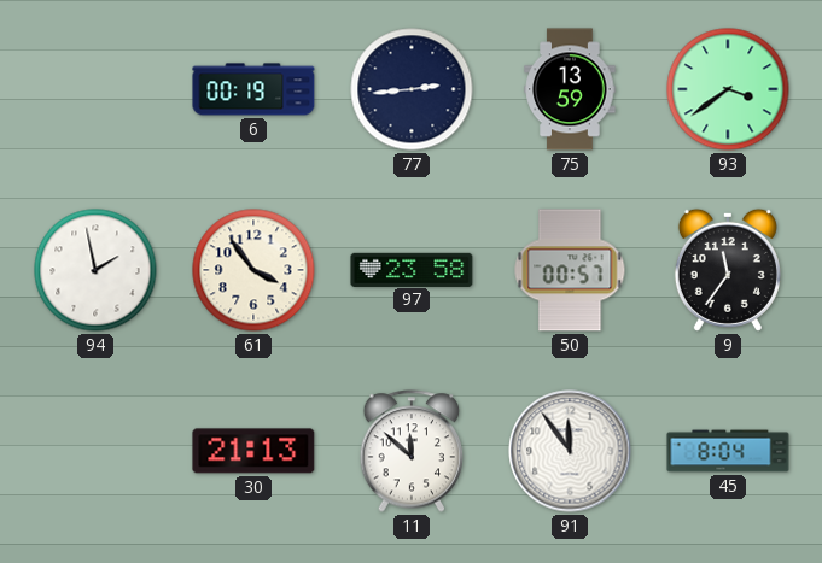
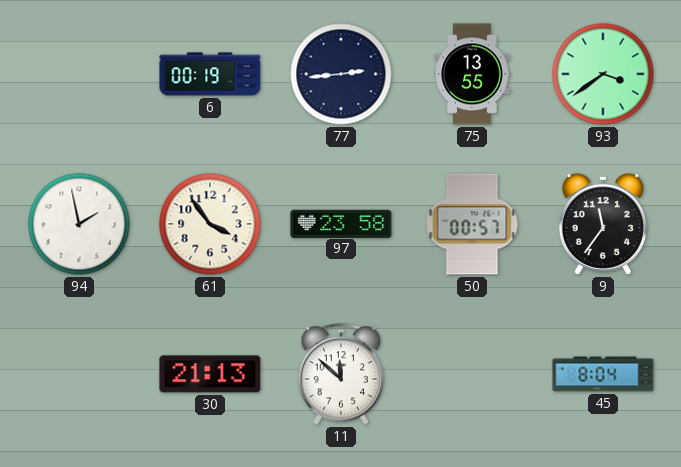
75: 13:59 -> 13:55 (472, 74)
91: 11:54 -> none (570, 451)
